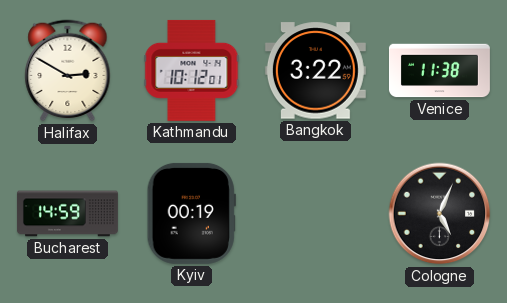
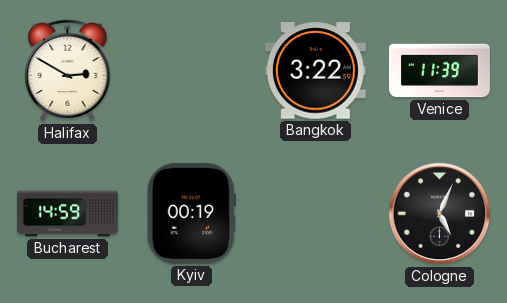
Kathmandu: 10:12 -> none (192, 70)
Venice: 11:38 -> 11:39 (439, 71)
